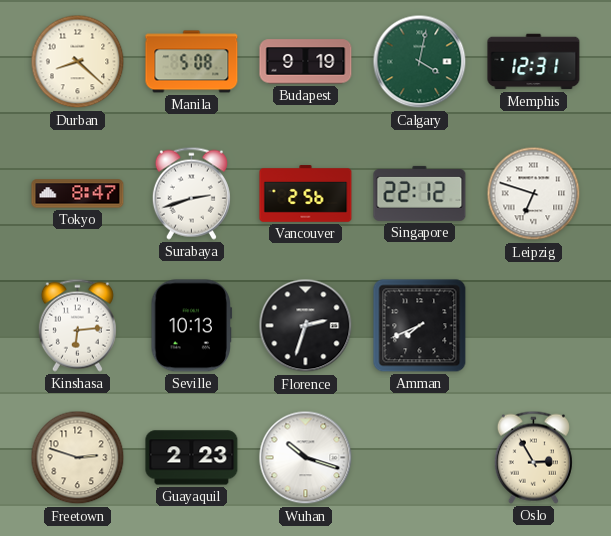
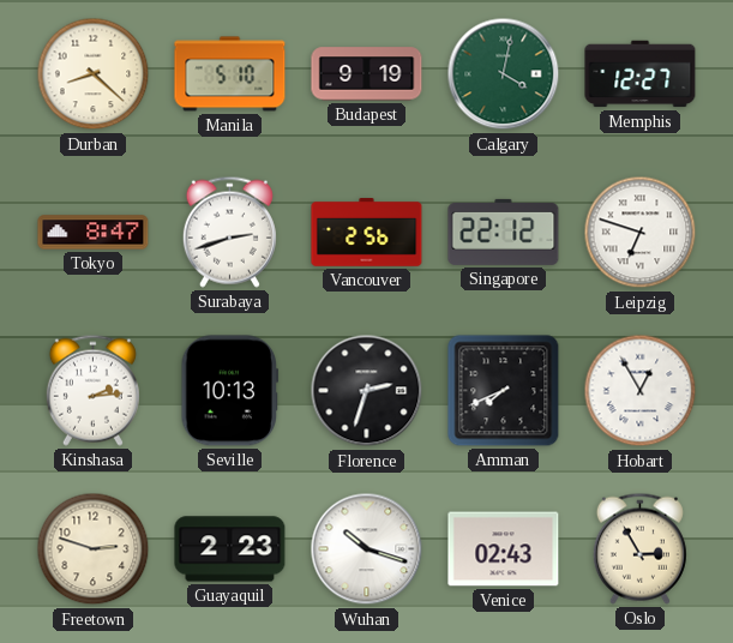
Manila: 5:08 -> 5:10 (230, 74)
Memphis: 12:31 -> 12:27 (641, 74)
Kinshasa: 6:14 -> 2:14 (92, 390)
Hobart: none -> 12:55 (641, 391)
Venice: none -> 02:43 (504, 549)
